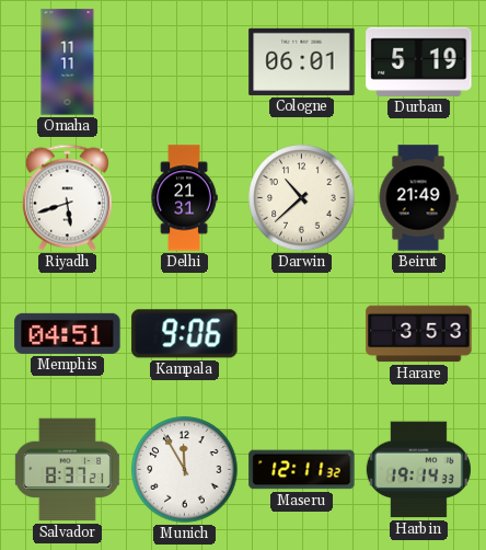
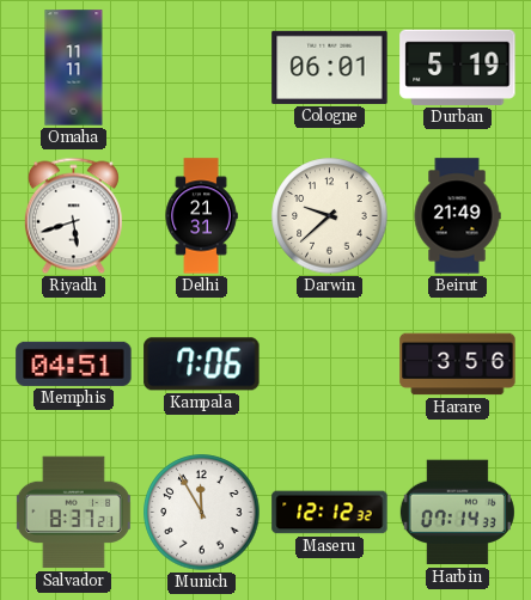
Darwin: 10:38 -> 9:38 (330, 216)
Kampala: 9:06 -> 7:06 (202, 365)
Harare: 3:53 -> 3:56 (458, 365)
Maseru: 12:11 -> 12:12 (330, 513)
Harbin: 19:14 -> 07:14 (457, 513)
